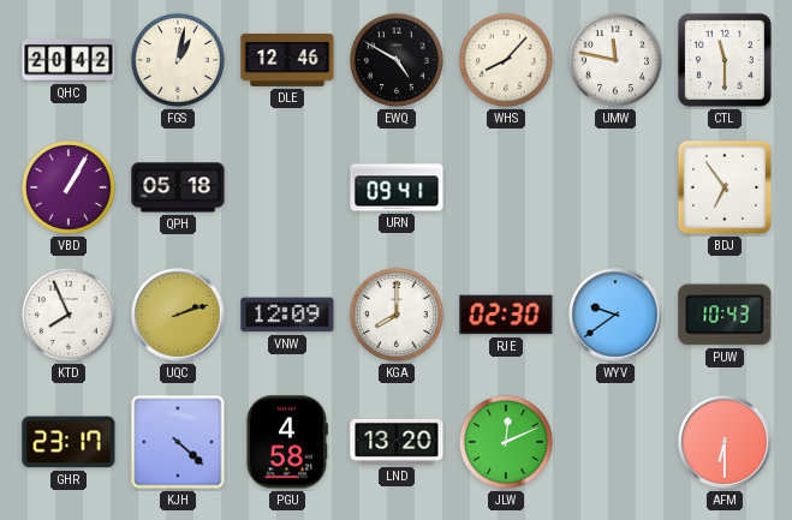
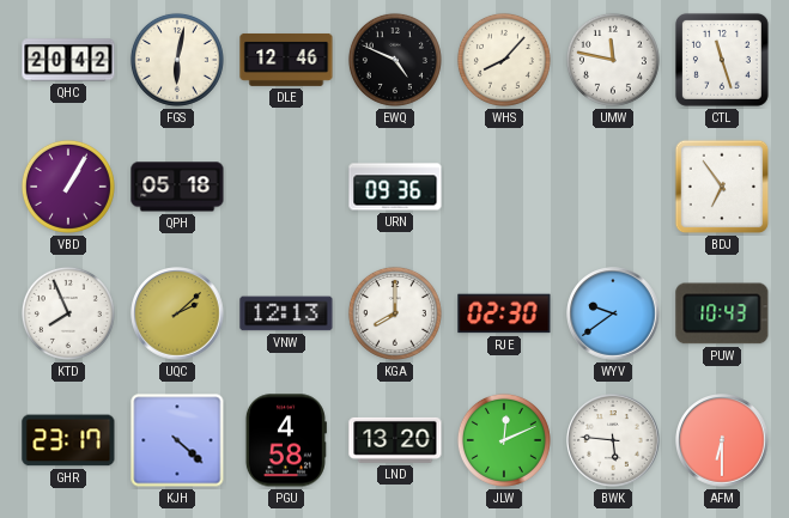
FGS: 1:02 -> 6:02 (177, 60)
EWQ: 4:50 -> 4:49 (395, 60)
CTL: 11:30 -> 11:27 (722, 60)
URN: 09:41 -> 09:36 (395, 187)
UQC: 2:12 -> 2:08 (177, 313)
VNW: 12:09 -> 12:13 (286, 313)
BWK: none -> 5:46 (613, 440)
